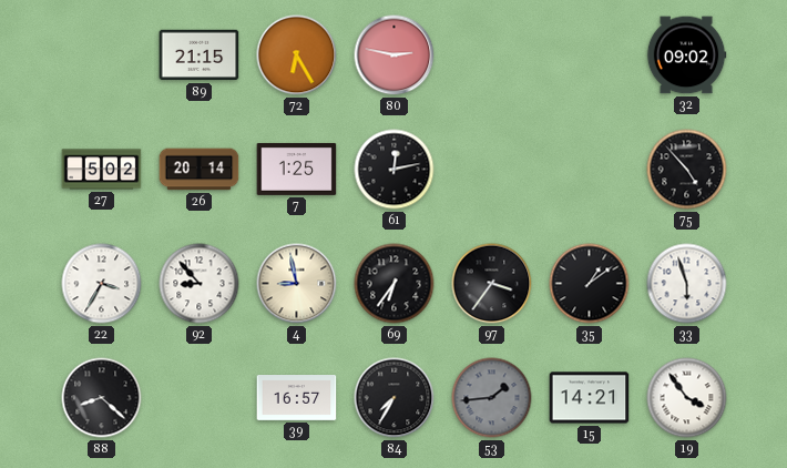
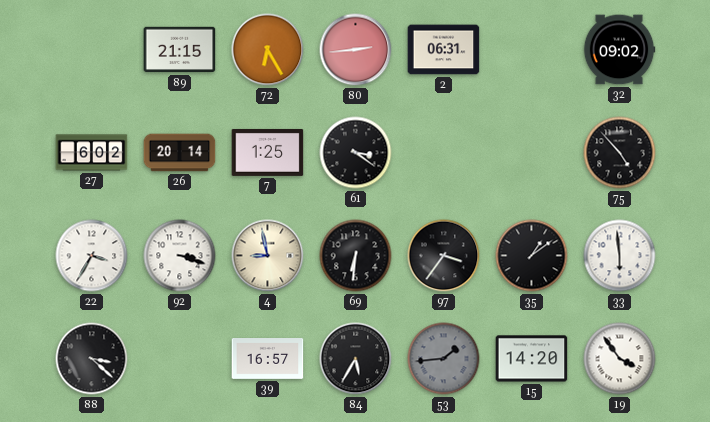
80: 2:47 -> 2:44 (356, 50)
2: none -> 06:31 (444, 50)
27: 5:02 -> 6:02 (92, 153)
61: 12:13 -> 3:21 (356, 153)
92: 8:53 -> 3:18 (180, 256)
69: 6:36 -> 6:31 (356, 256)
33: 5:57 -> 5:59 (620, 256)
88: 8:22 -> 3:22 (92, 359)
84: 7:35 -> 5:35 (356, 359)
15: 14:21 -> 14:20 (532, 359)
